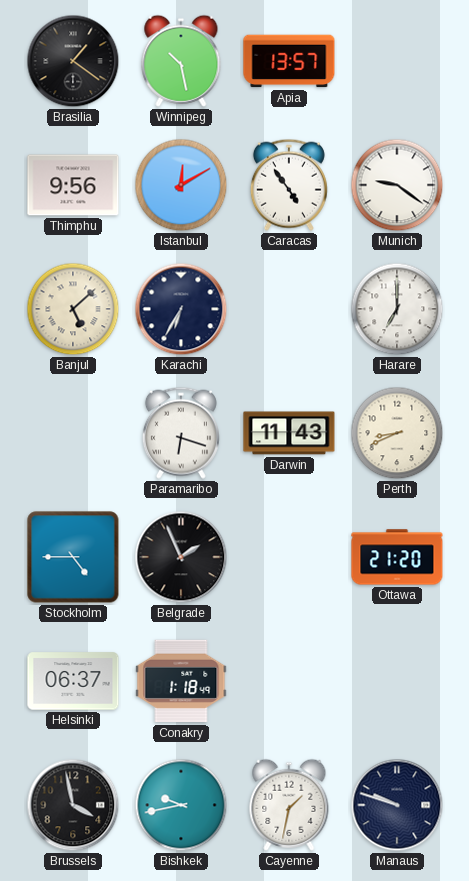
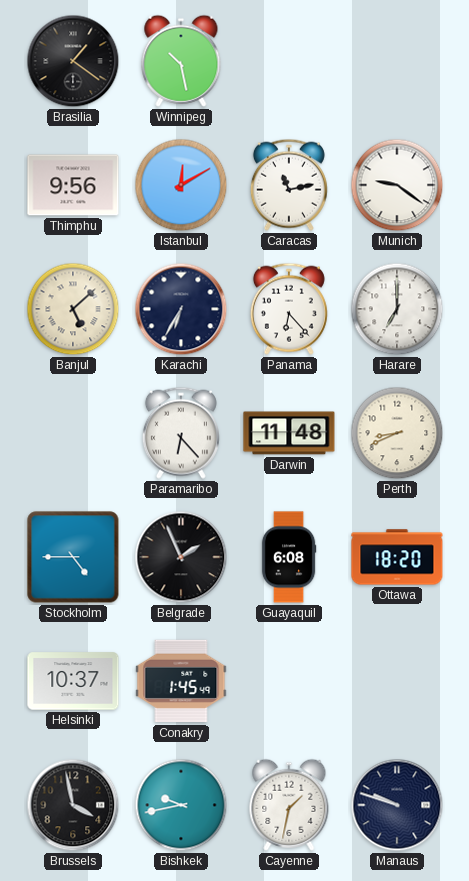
Apia: 13:57 -> none (289, 61)
Caracas: 4:54 -> 11:13 (289, 185)
Panama: none -> 6:23 (289, 309)
Paramaribo: 6:18 -> 6:23 (181, 433)
Darwin: 11:43 -> 11:48 (289, 433)
Guayaquil: none -> 6:08 (289, 557)
Ottawa: 21:20 -> 18:20 (397, 557)
Helsinki: 06:37 -> 10:37 (73, 681)
Conakry: 1:18 -> 1:45 (181, 681)
